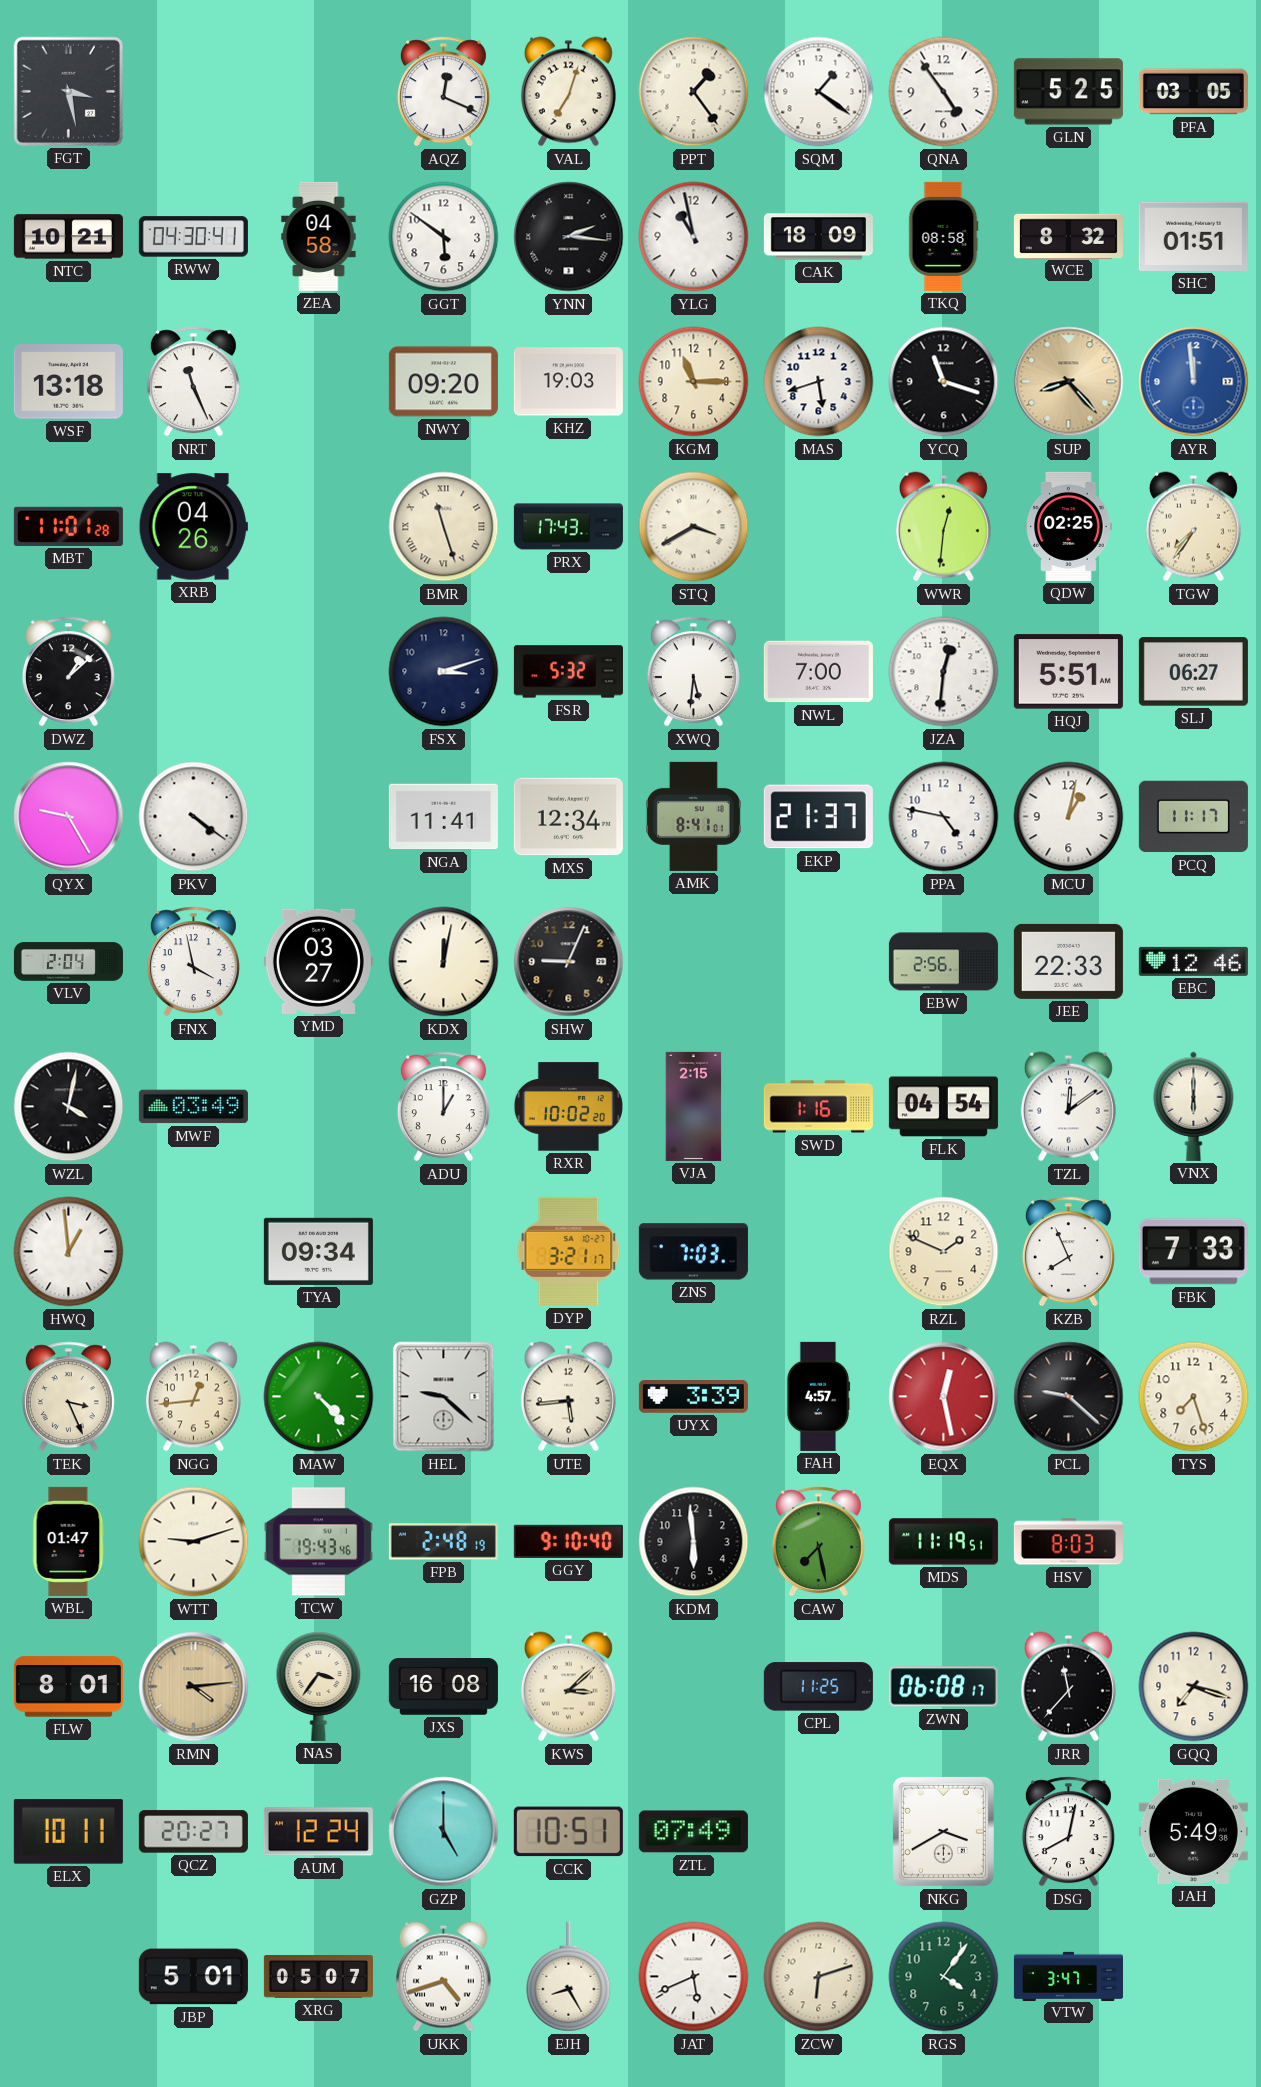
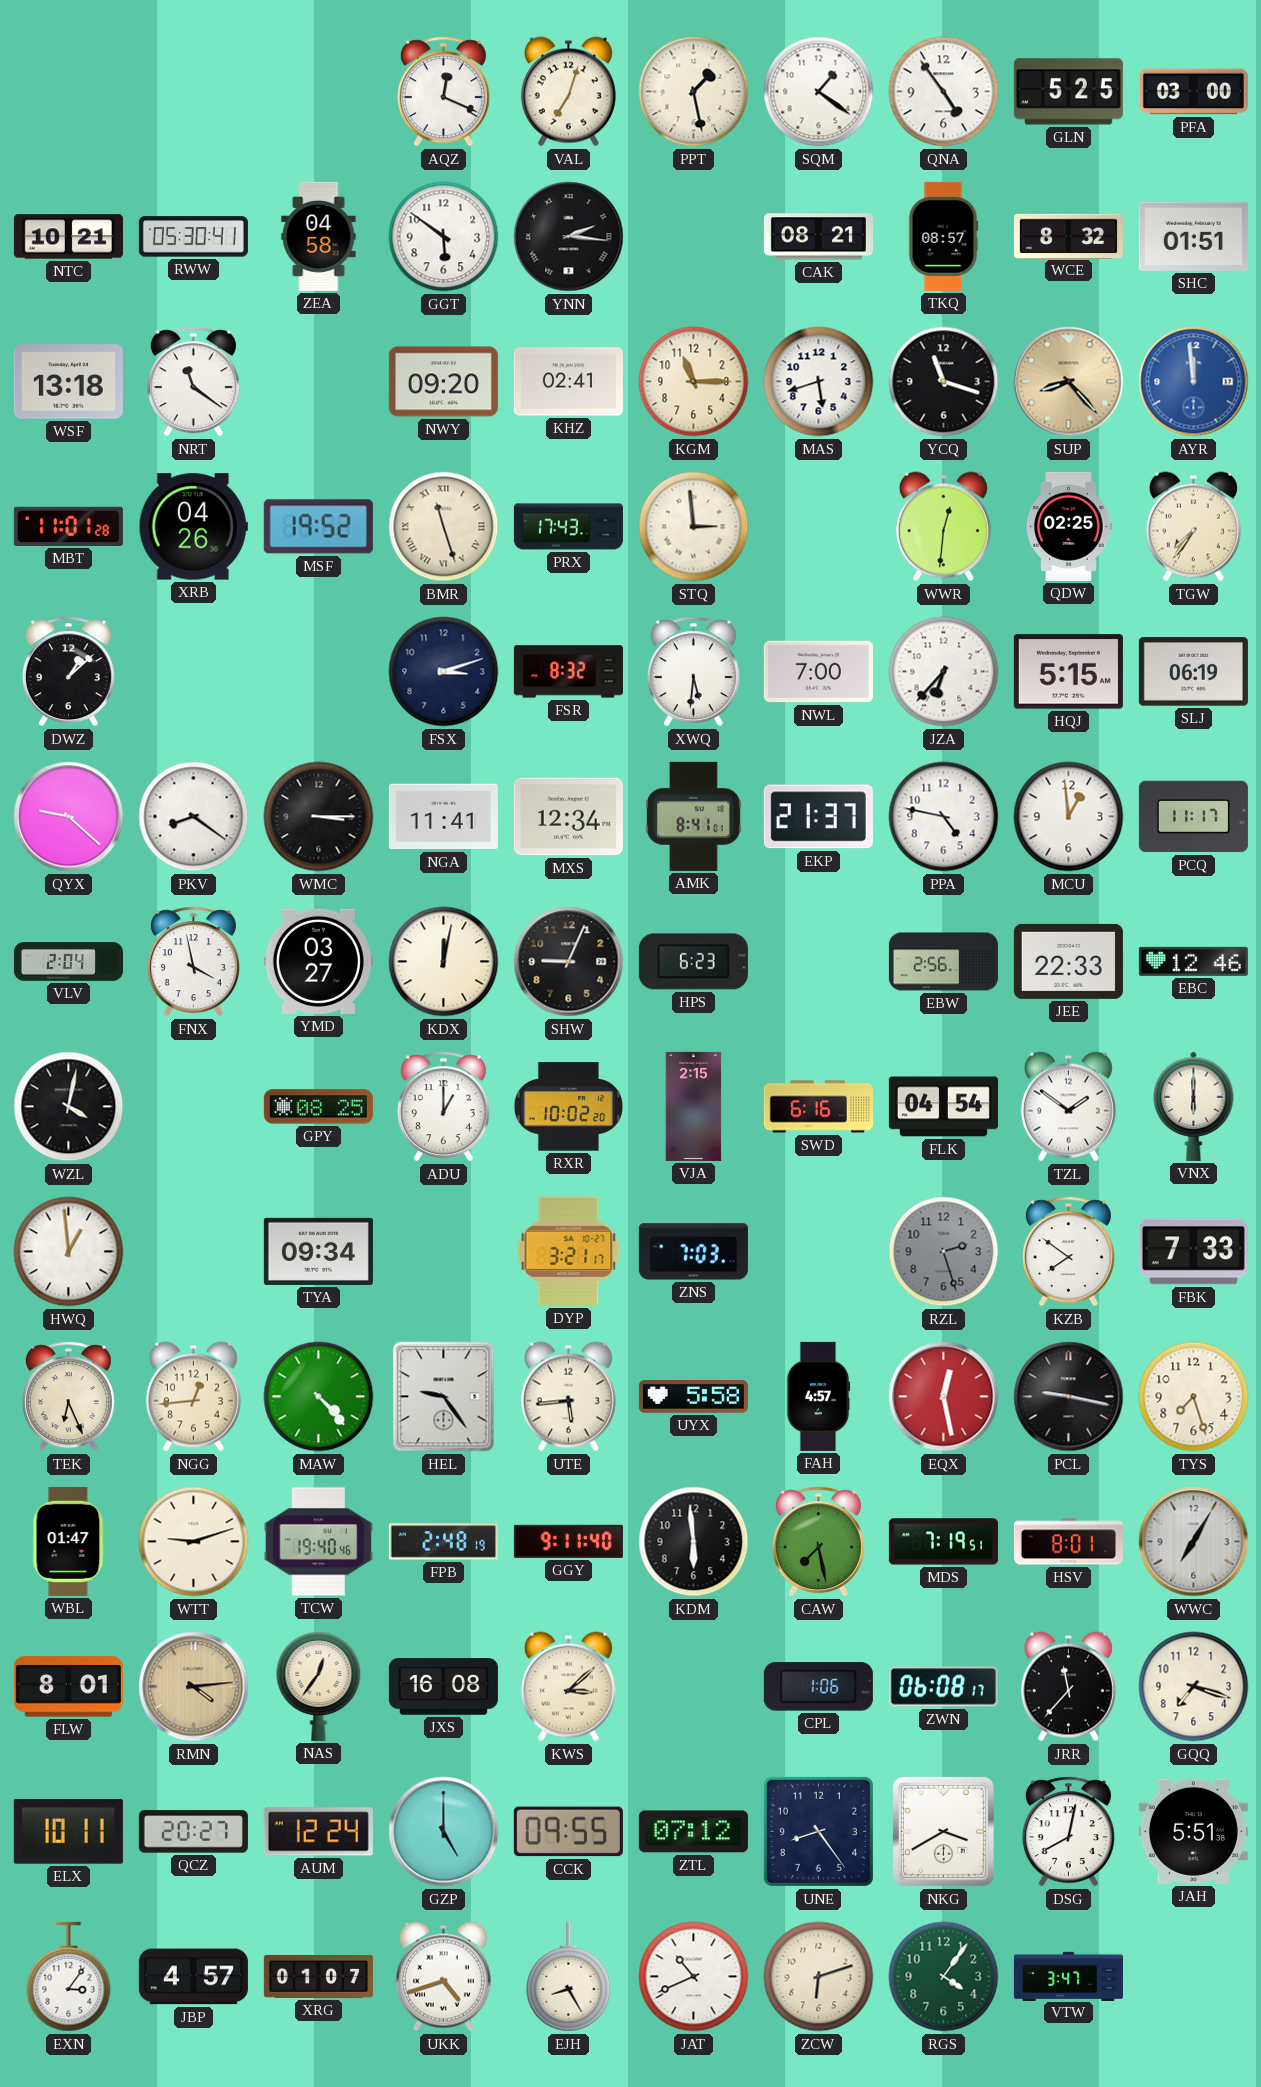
FGT: 3:28 -> none (68, 91)
PPT: 1:24 -> 1:28 (694, 92)
PFA: 03:05 -> 03:00 (1193, 92)
RWW: 04:30 -> 05:30 (193, 237)
YLG: 10:58 -> none (694, 237)
CAK: 18:09 -> 08:21 (818, 237)
TKQ: 08:58 -> 08:57 (943, 236)
NRT: 11:26 -> 11:21 (193, 382)
KHZ: 19:03 -> 02:41 (568, 382)
MSF: none -> 19:52 (318, 527)
STQ: 3:40 -> 2:59 (694, 527)
FSR: 5:32 -> 8:32 (568, 672)
JZA: 12:31 -> 6:37 (944, 672)
HQJ: 5:51 -> 5:15 (1068, 672)
SLJ: 06:27 -> 06:19 (1193, 672)
QYX: 9:25 -> 9:22 (69, 817)
PKV: 4:21 -> 8:21 (194, 817)
WMC: none -> 3:15 (319, 817)
MCU: 1:02 -> 12:59 (1069, 817)
HPS: none -> 6:23 (693, 962)
MWF: 03:49 -> none (193, 1107)
GPY: none -> 08:25 (318, 1107)
SWD: 1:16 -> 6:16 (818, 1107)
TZL: 12:09 -> 1:51 (1068, 1107)
RZL: 1:49 -> 2:27 (944, 1252)
RZL dial: cream -> grey (944, 1252)
KZB: 7:56 -> 7:51 (1068, 1252)
TEK: 3:26 -> 6:26 (68, 1397)
HEL: 9:22 -> 9:24 (444, 1397)
UYX: 3:39 -> 5:58 (693, 1397)
PCL: 9:22 -> 9:17 (1069, 1397)
TCW: 19:43 -> 19:40 (318, 1542)
GGY: 9:10 -> 9:11 (568, 1541)
MDS: 11:19 -> 7:19 (943, 1542)
HSV: 8:03 -> 8:01 (1068, 1542)
WWC: none -> 7:05 (1194, 1542)
NAS: 3:36 -> 12:36 (319, 1686)
CPL: 11:25 -> 1:06 (818, 1687)
CCK: 10:51 -> 09:55 (568, 1832)
ZTL: 07:49 -> 07:12 (693, 1832)
UNE: none -> 8:24 (818, 1831)
JAH: 5:49 -> 5:51 (1193, 1831)
EXN: none -> 3:06 (69, 1977)
JBP: 5:01 -> 4:57 (193, 1977)
XRG: 05:07 -> 01:07 (318, 1977)
JAT: 5:41 -> 10:41 (694, 1977)
